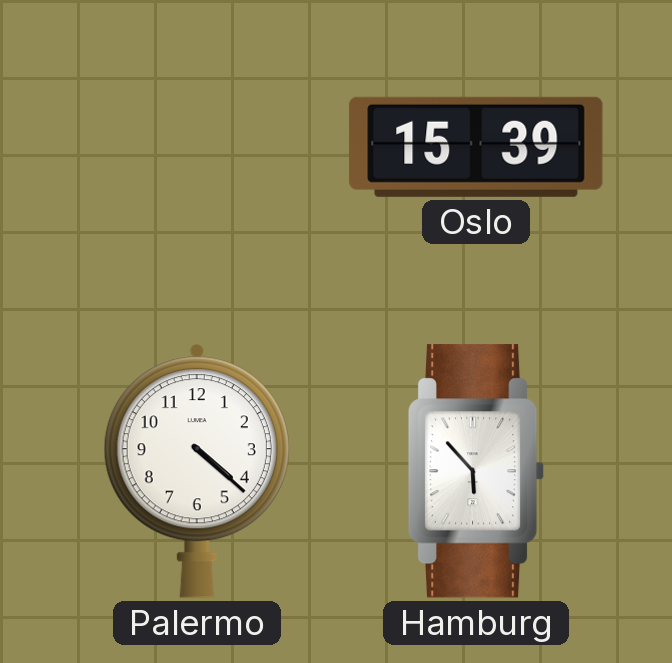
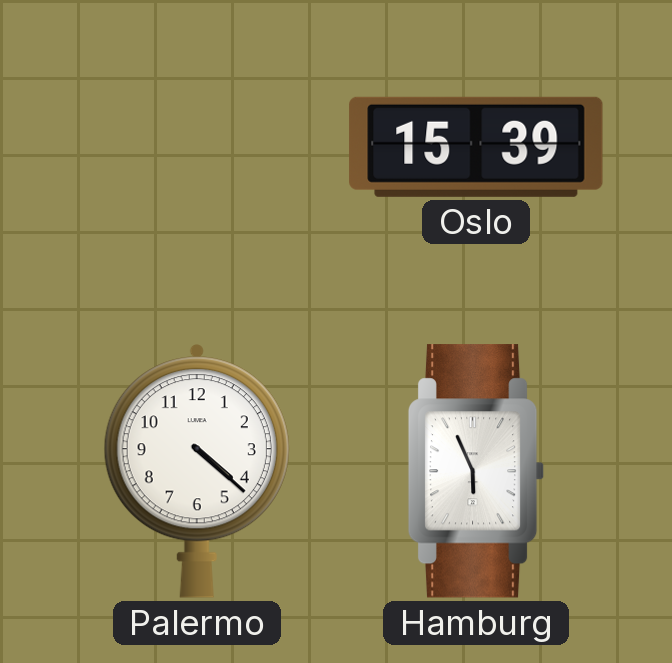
Hamburg: 5:53 -> 5:56 (476, 471)
